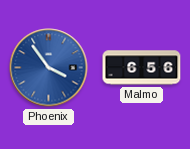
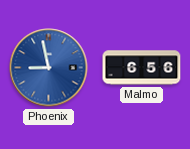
Phoenix: 3:54 -> 8:58 (49, 68)
